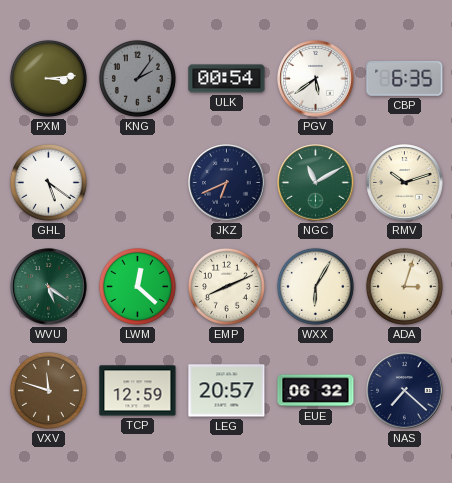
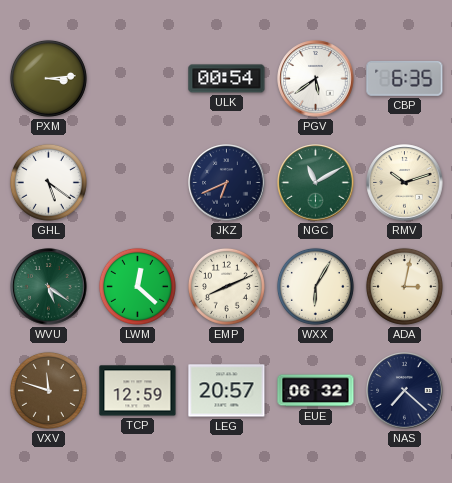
KNG: 2:06 -> none (137, 78)
ADA: 3:03 -> 3:02 (404, 286)
